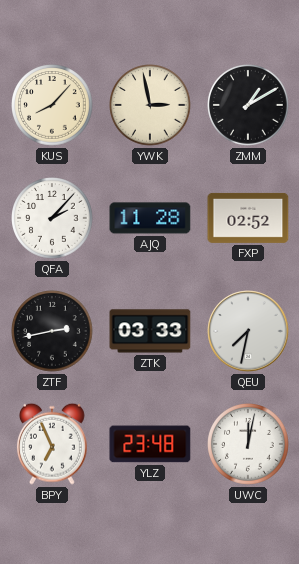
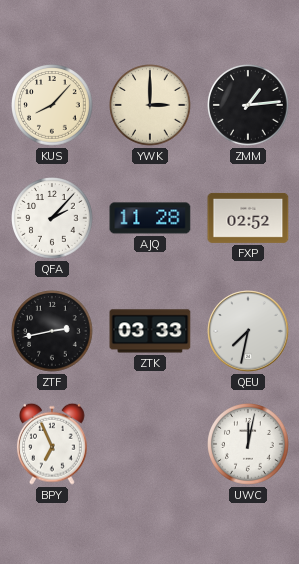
YWK: 2:58 -> 3:00 (150, 105)
ZMM: 1:10 -> 1:14 (248, 105)
YLZ: 23:48 -> none (150, 444)
